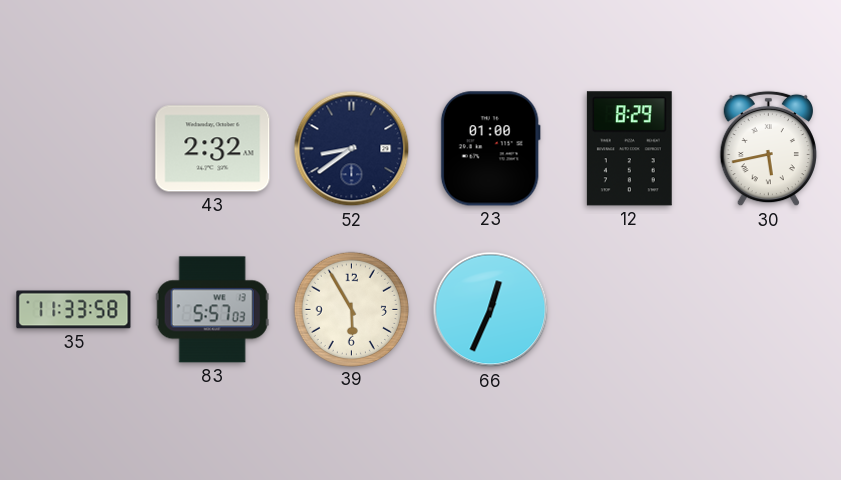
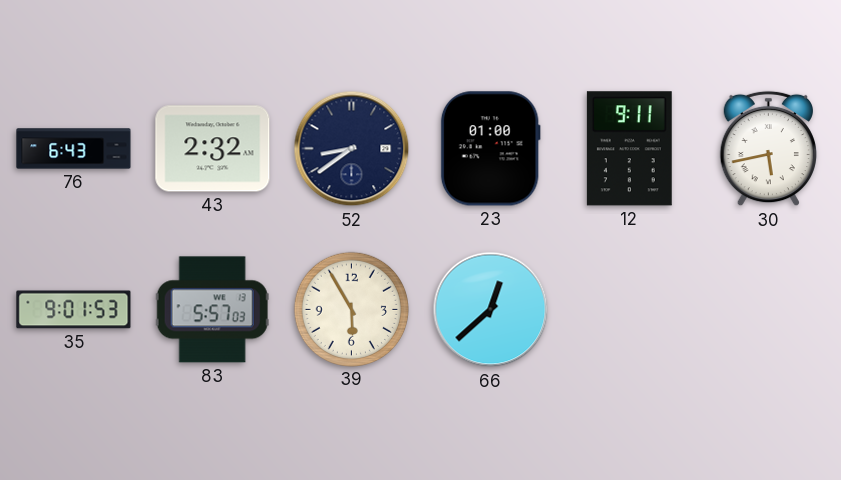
76: none -> 6:43 (74, 149)
12: 8:29 -> 9:11 (629, 149)
35: 11:33 -> 9:01 (74, 310)
66: 12:34 -> 12:38 (491, 310)
